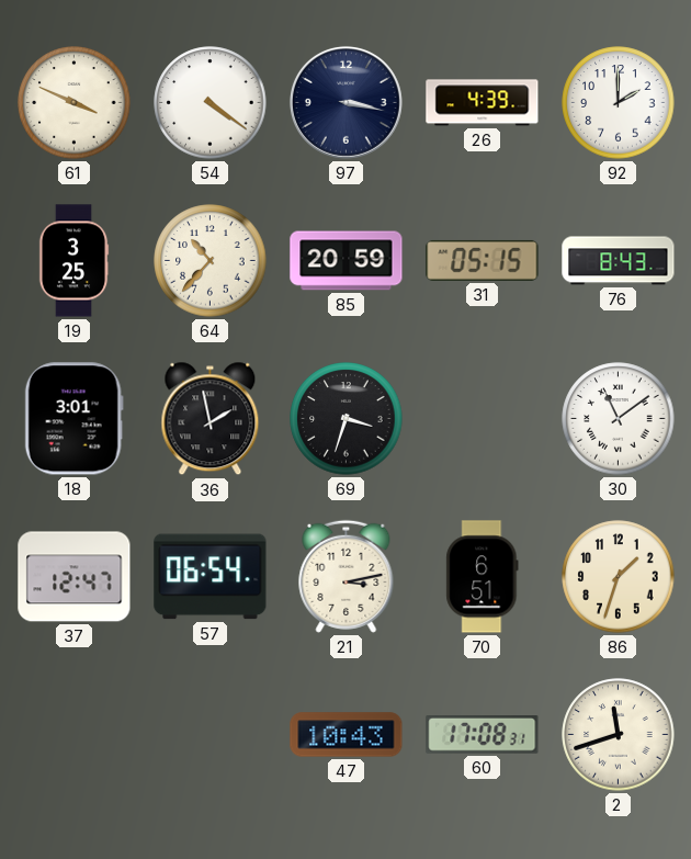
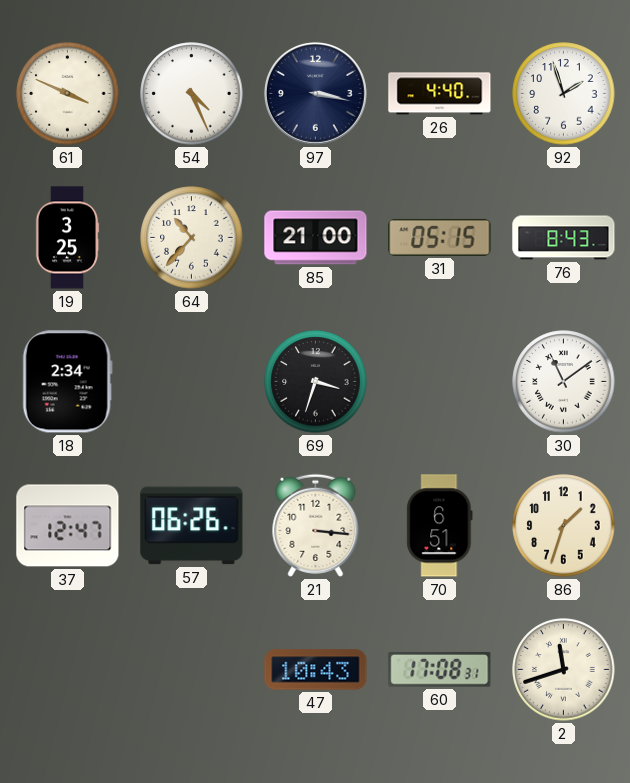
54: 4:21 -> 4:26 (192, 94)
26: 4:39 -> 4:40 (440, 94)
92: 2:00 -> 1:57 (564, 94)
85: 20:59 -> 21:00 (316, 238)
18: 3:01 -> 2:34 (67, 382)
36: 1:58 -> none (211, 419)
57: 06:54 -> 06:26 (192, 526)
21: 3:13 -> 3:16 (316, 525)
